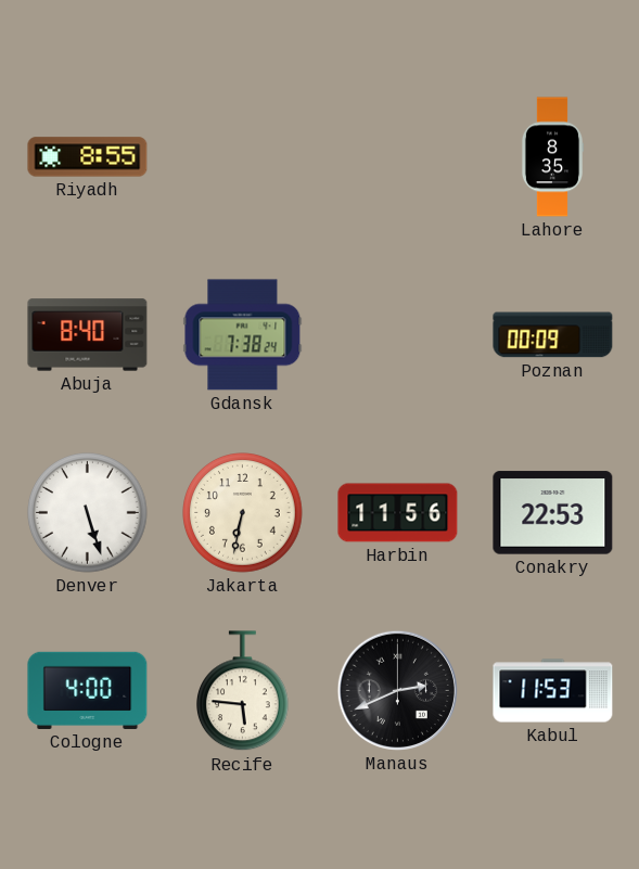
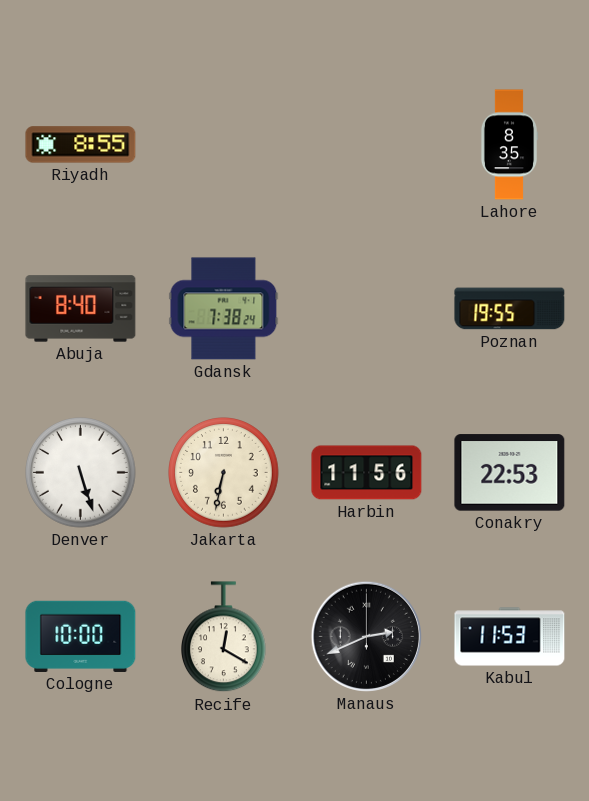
Poznan: 00:09 -> 19:55 (510, 309)
Cologne: 4:00 -> 10:00 (81, 636)
Recife: 5:46 -> 12:20 (224, 637)
